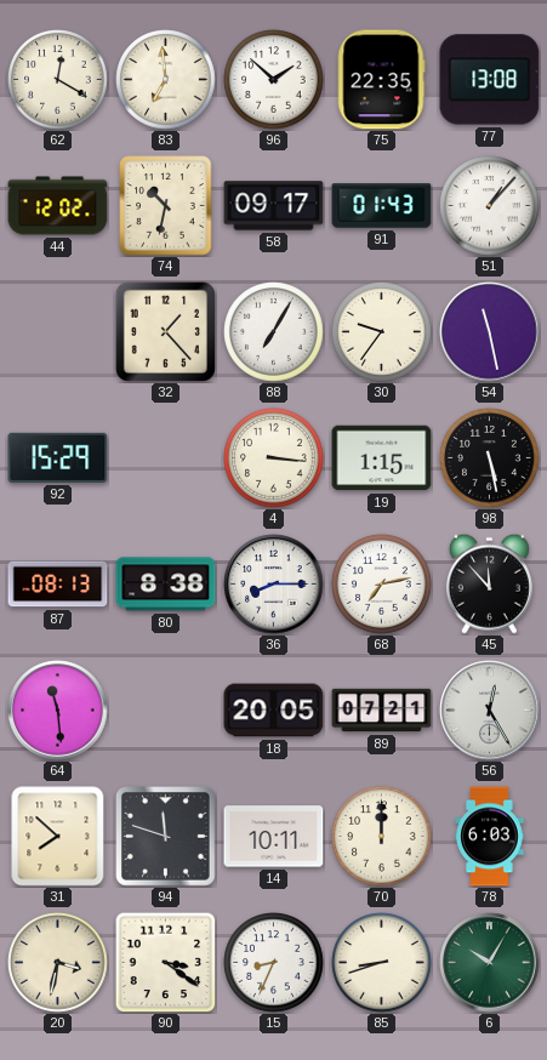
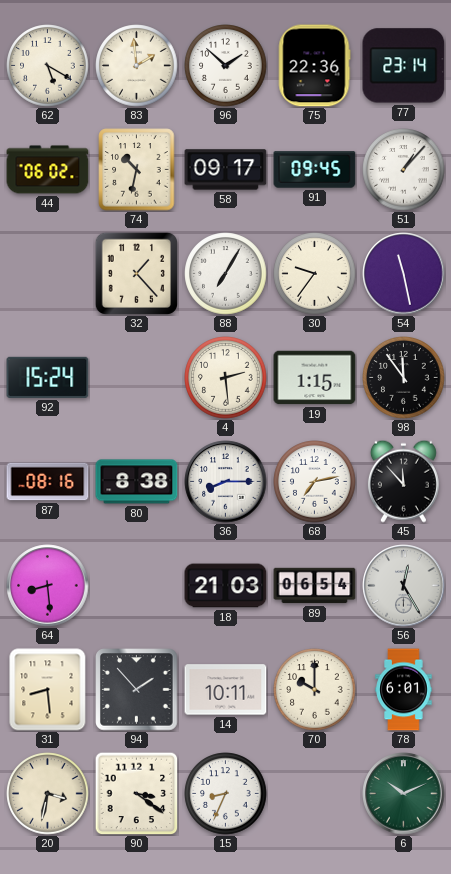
62: 12:20 -> 5:20 (48, 66)
83: 6:59 -> 1:59 (137, 66)
75: 22:35 -> 22:36 (314, 66)
77: 13:08 -> 23:14 (404, 66)
44: 12:02 -> 06:02 (48, 170)
91: 01:43 -> 09:45 (315, 170)
92: 15:29 -> 15:24 (48, 377)
4: 3:16 -> 2:29 (226, 378)
98: 5:28 -> 11:54 (404, 378)
87: 08:13 -> 08:16 (48, 482)
64: 11:29 -> 8:29 (48, 586)
18: 20:05 -> 21:03 (226, 586)
89: 07:21 -> 06:54 (315, 586)
31: 7:52 -> 8:29 (48, 690)
94: 11:48 -> 1:53 (137, 690)
70: 12:00 -> 10:00 (315, 690)
78: 6:03 -> 6:01 (404, 690)
85: 8:42 -> none (382, 963)
6: 10:05 -> 10:11 (404, 794)
